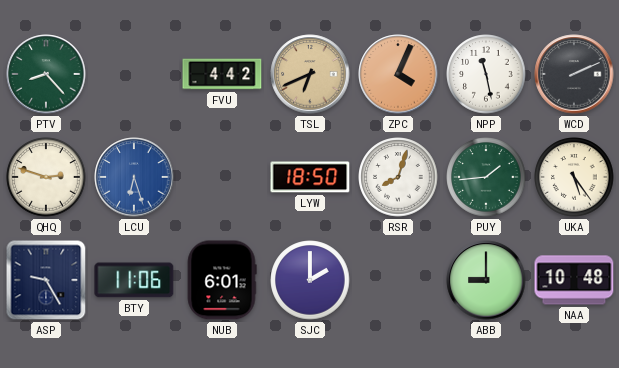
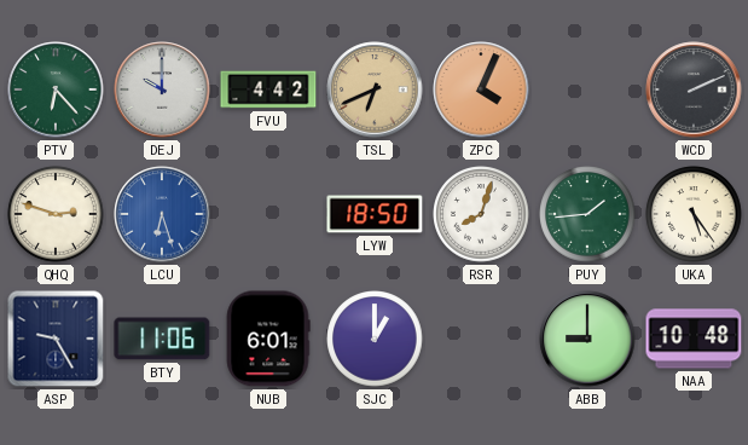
PTV: 8:23 -> 6:23 (56, 89)
DEJ: none -> 10:00 (162, 89)
NPP: 11:28 -> none (486, 74)
SJC: 2:00 -> 1:00 (375, 339)
